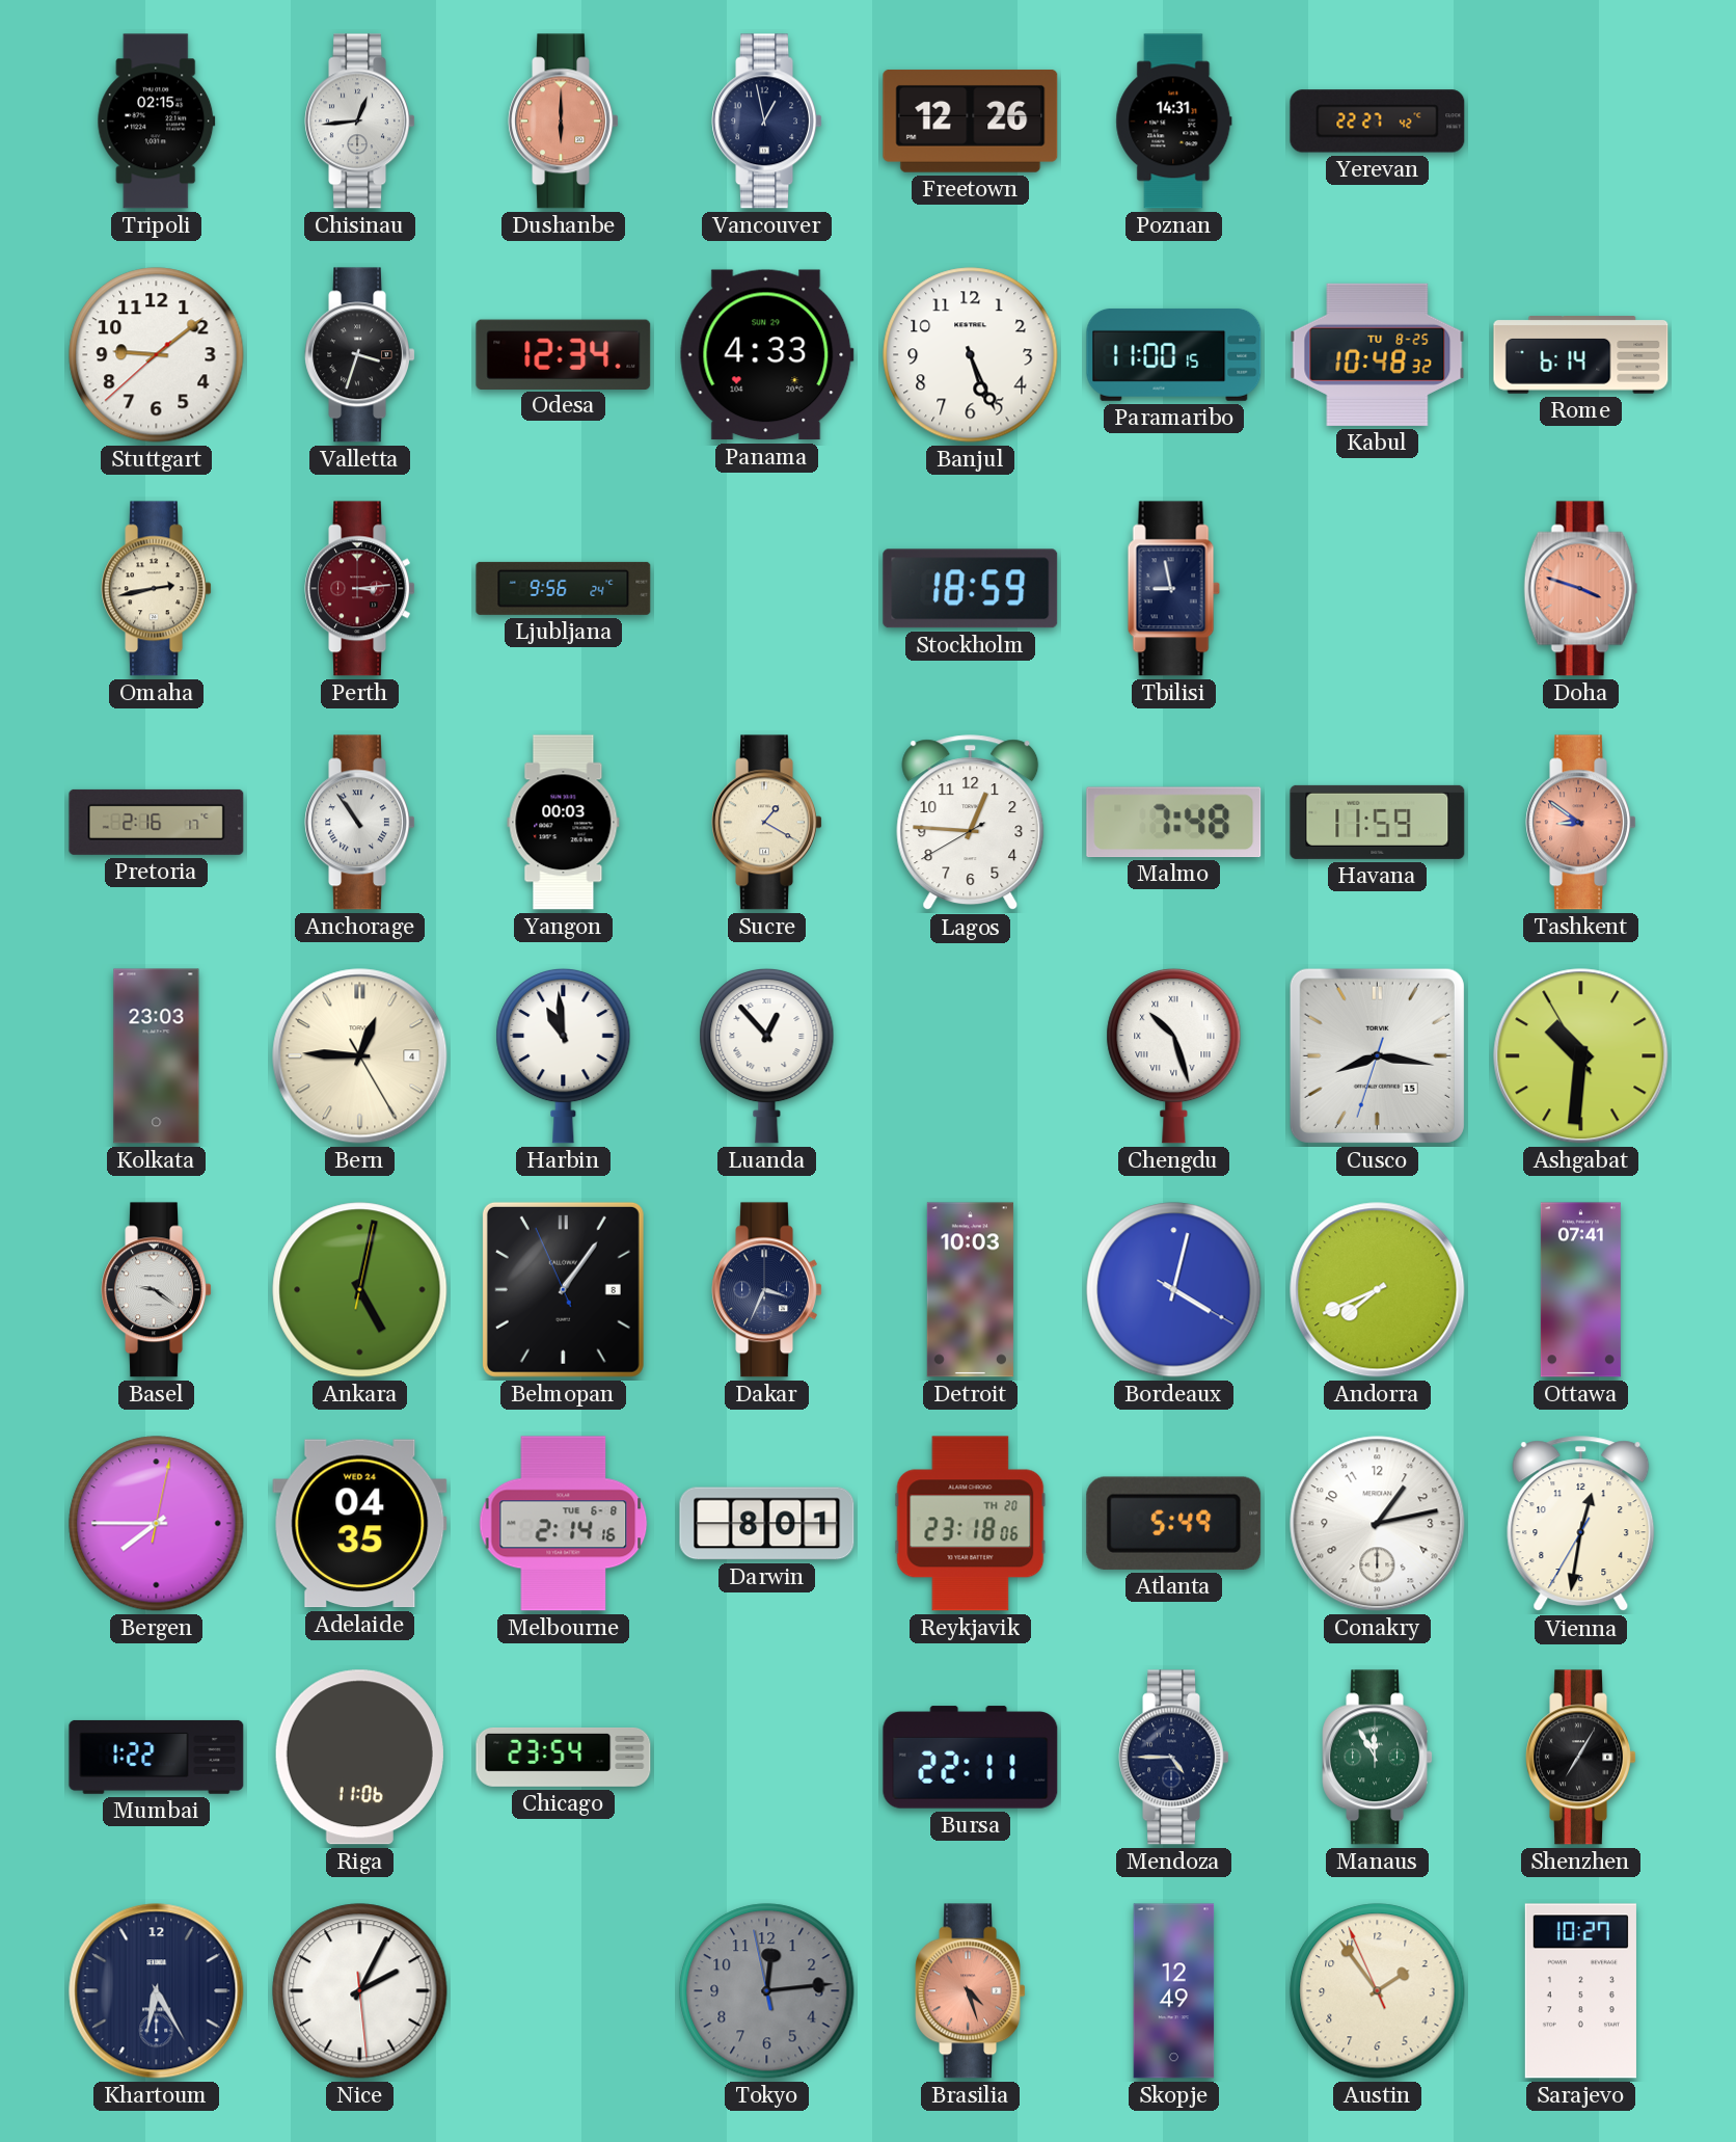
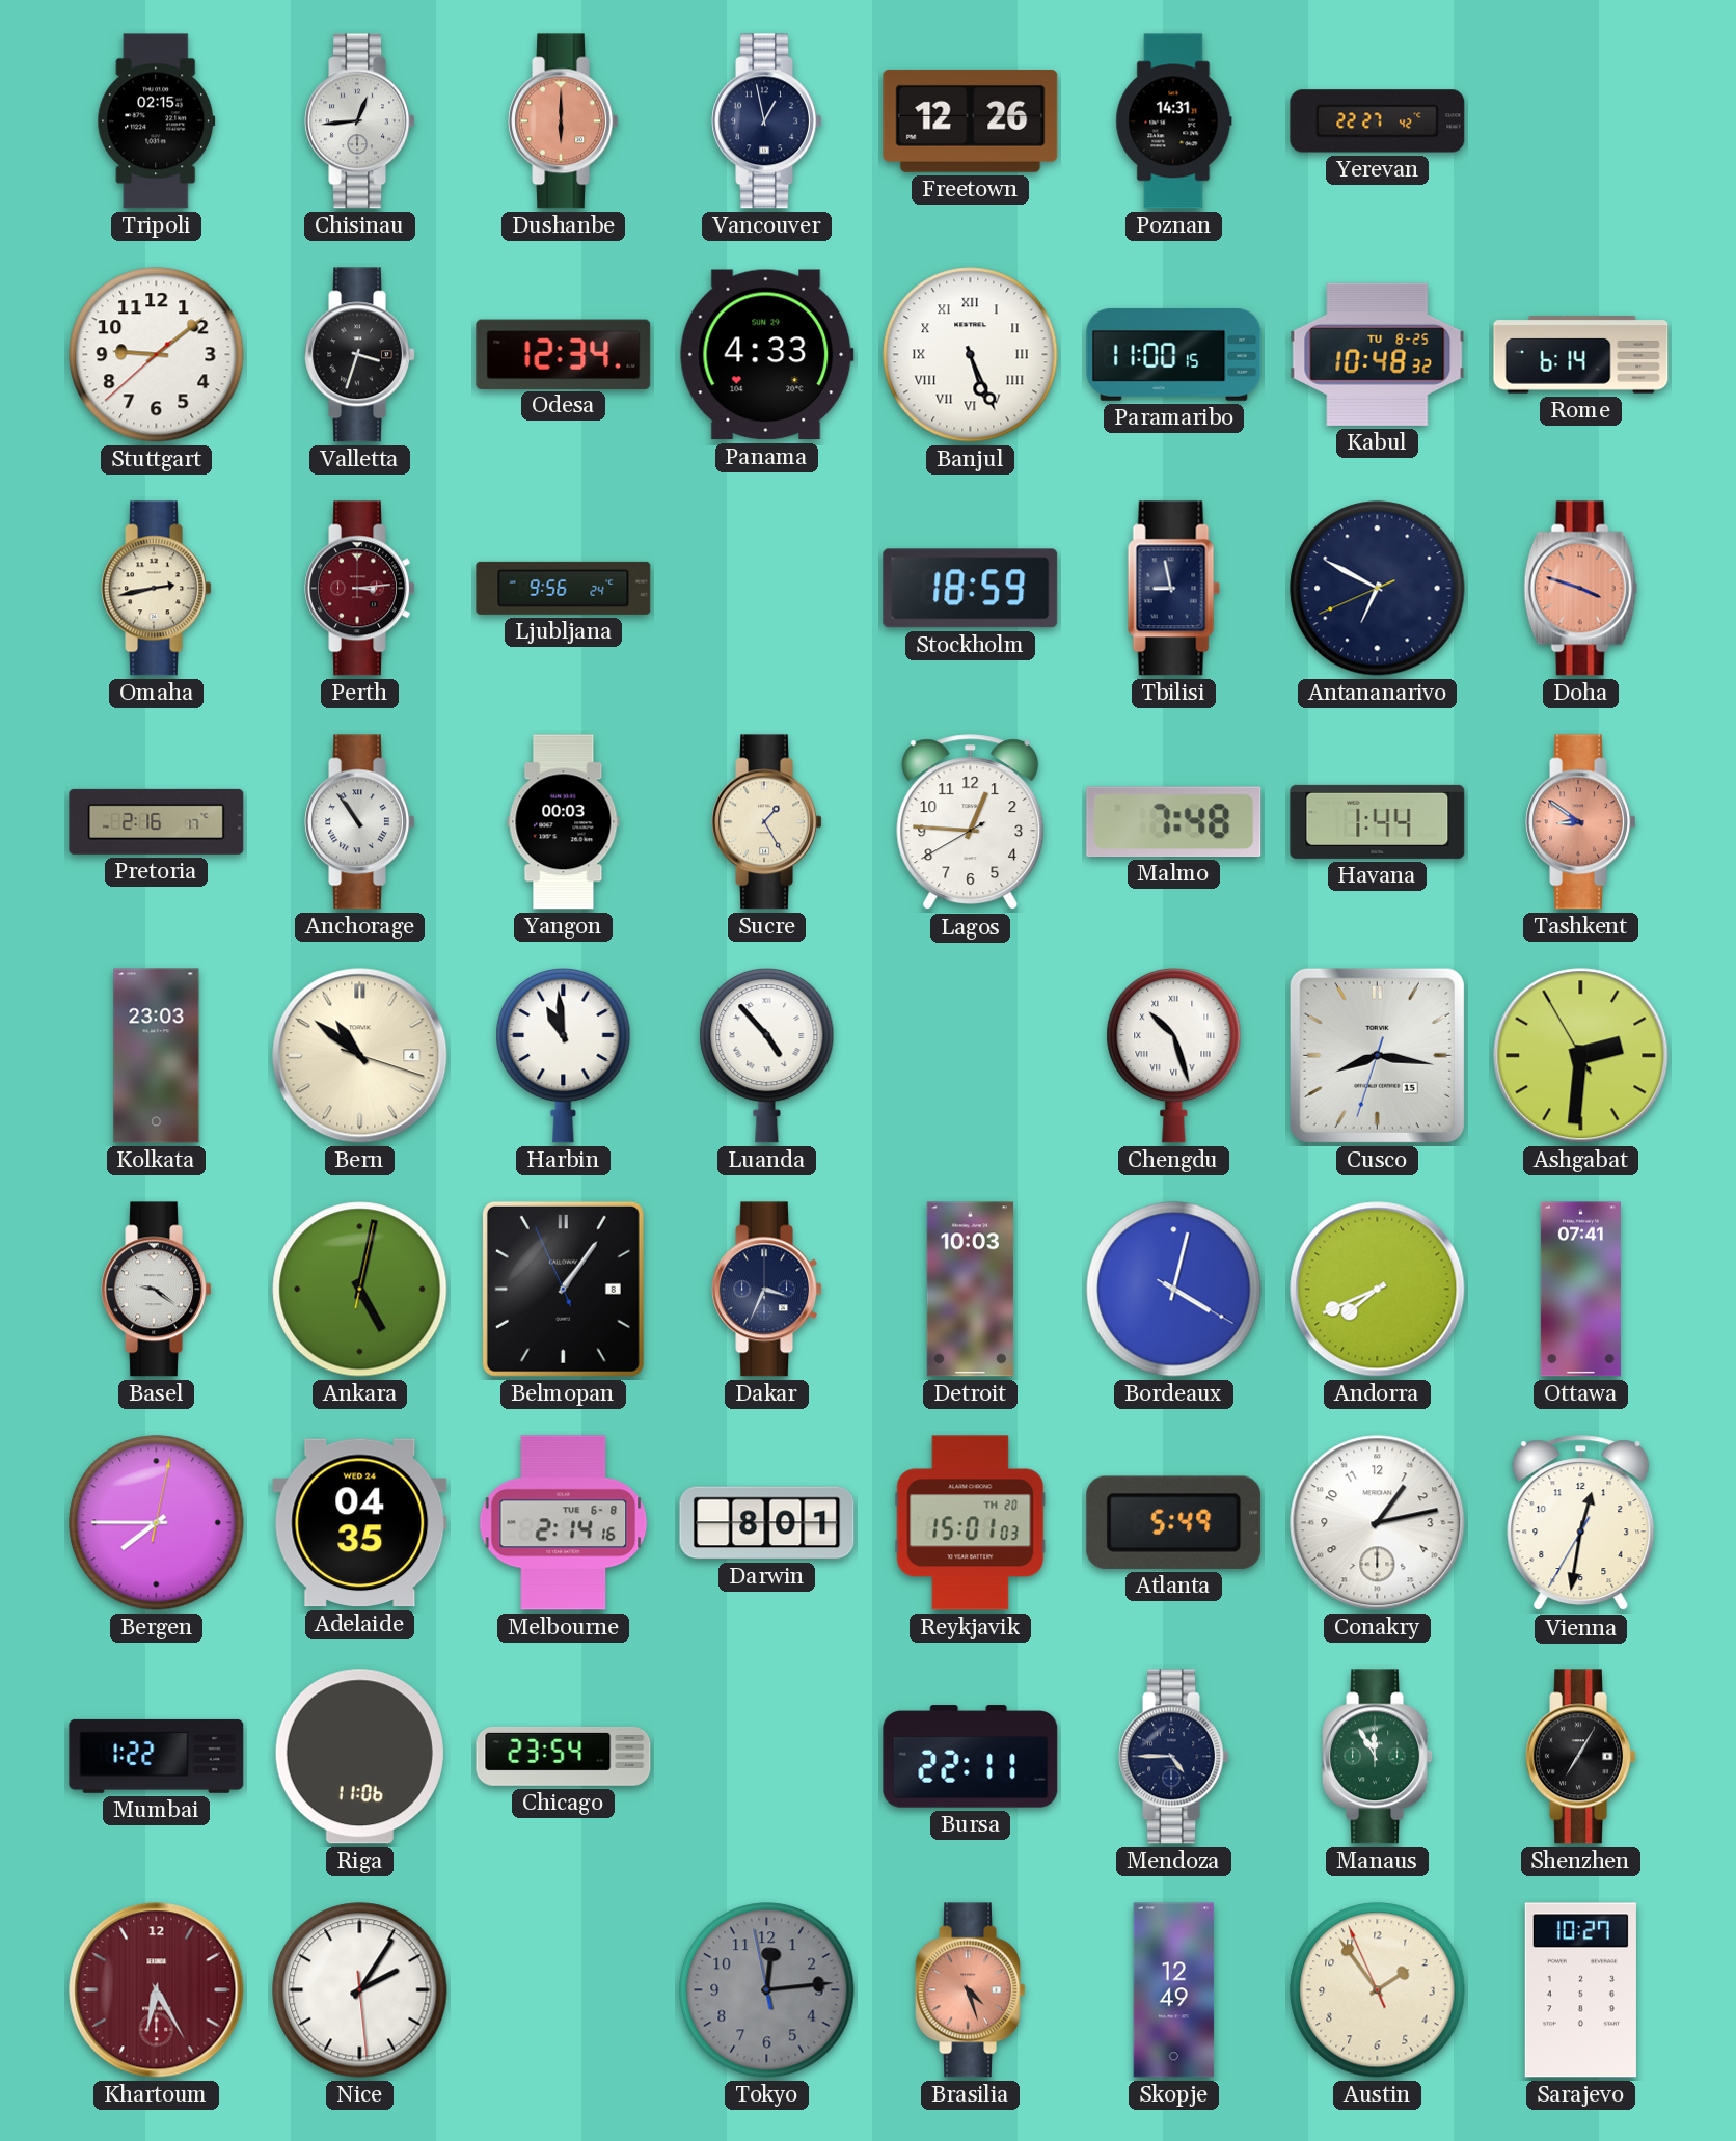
Banjul numerals: Arabic -> Roman (971, 355)
Antananarivo: none -> 6:49 (1378, 589)
Sucre: 1:20 -> 1:25 (766, 822)
Havana: 11:59 -> 1:44 (1378, 821)
Bern: 12:45 -> 10:51 (360, 1056)
Luanda: 12:53 -> 4:53 (767, 1055)
Ashgabat: 10:30 -> 2:30 (1581, 1056)
Reykjavik: 23:18 -> 15:01 (971, 1523)
Khartoum dial: navy -> burgundy (157, 1990)
Nice: 2:04 -> 2:05 (360, 1990)
